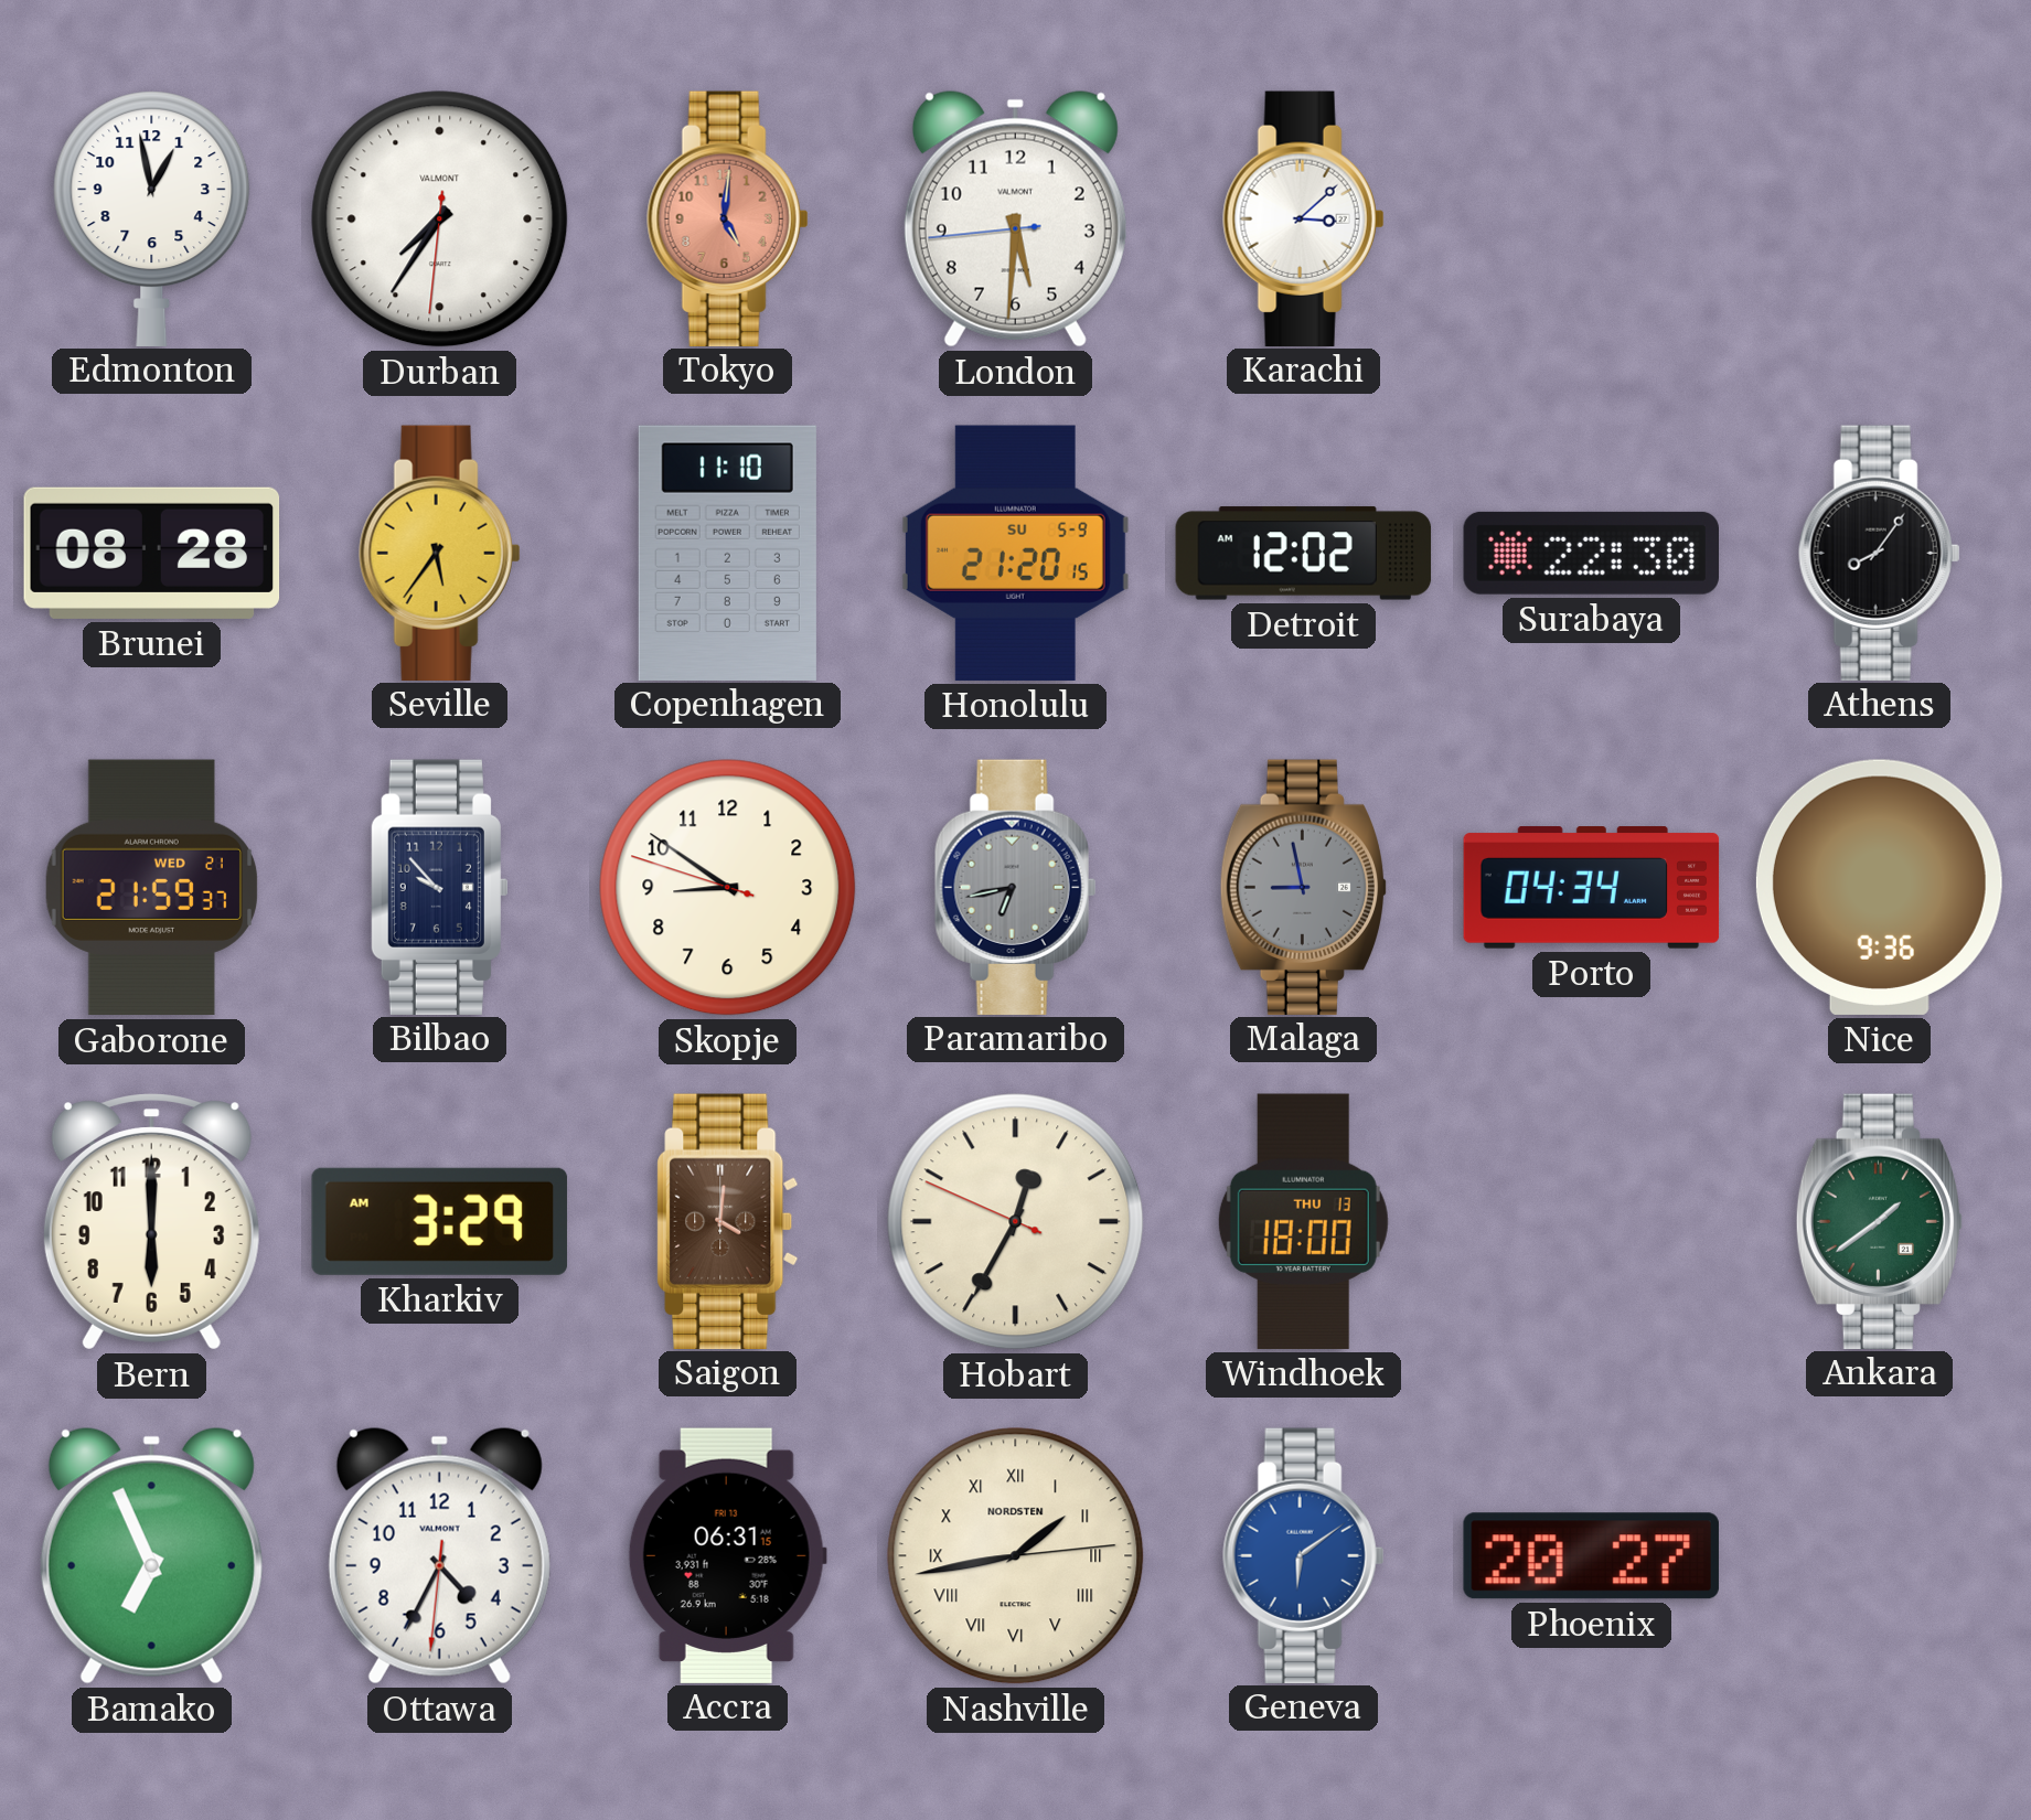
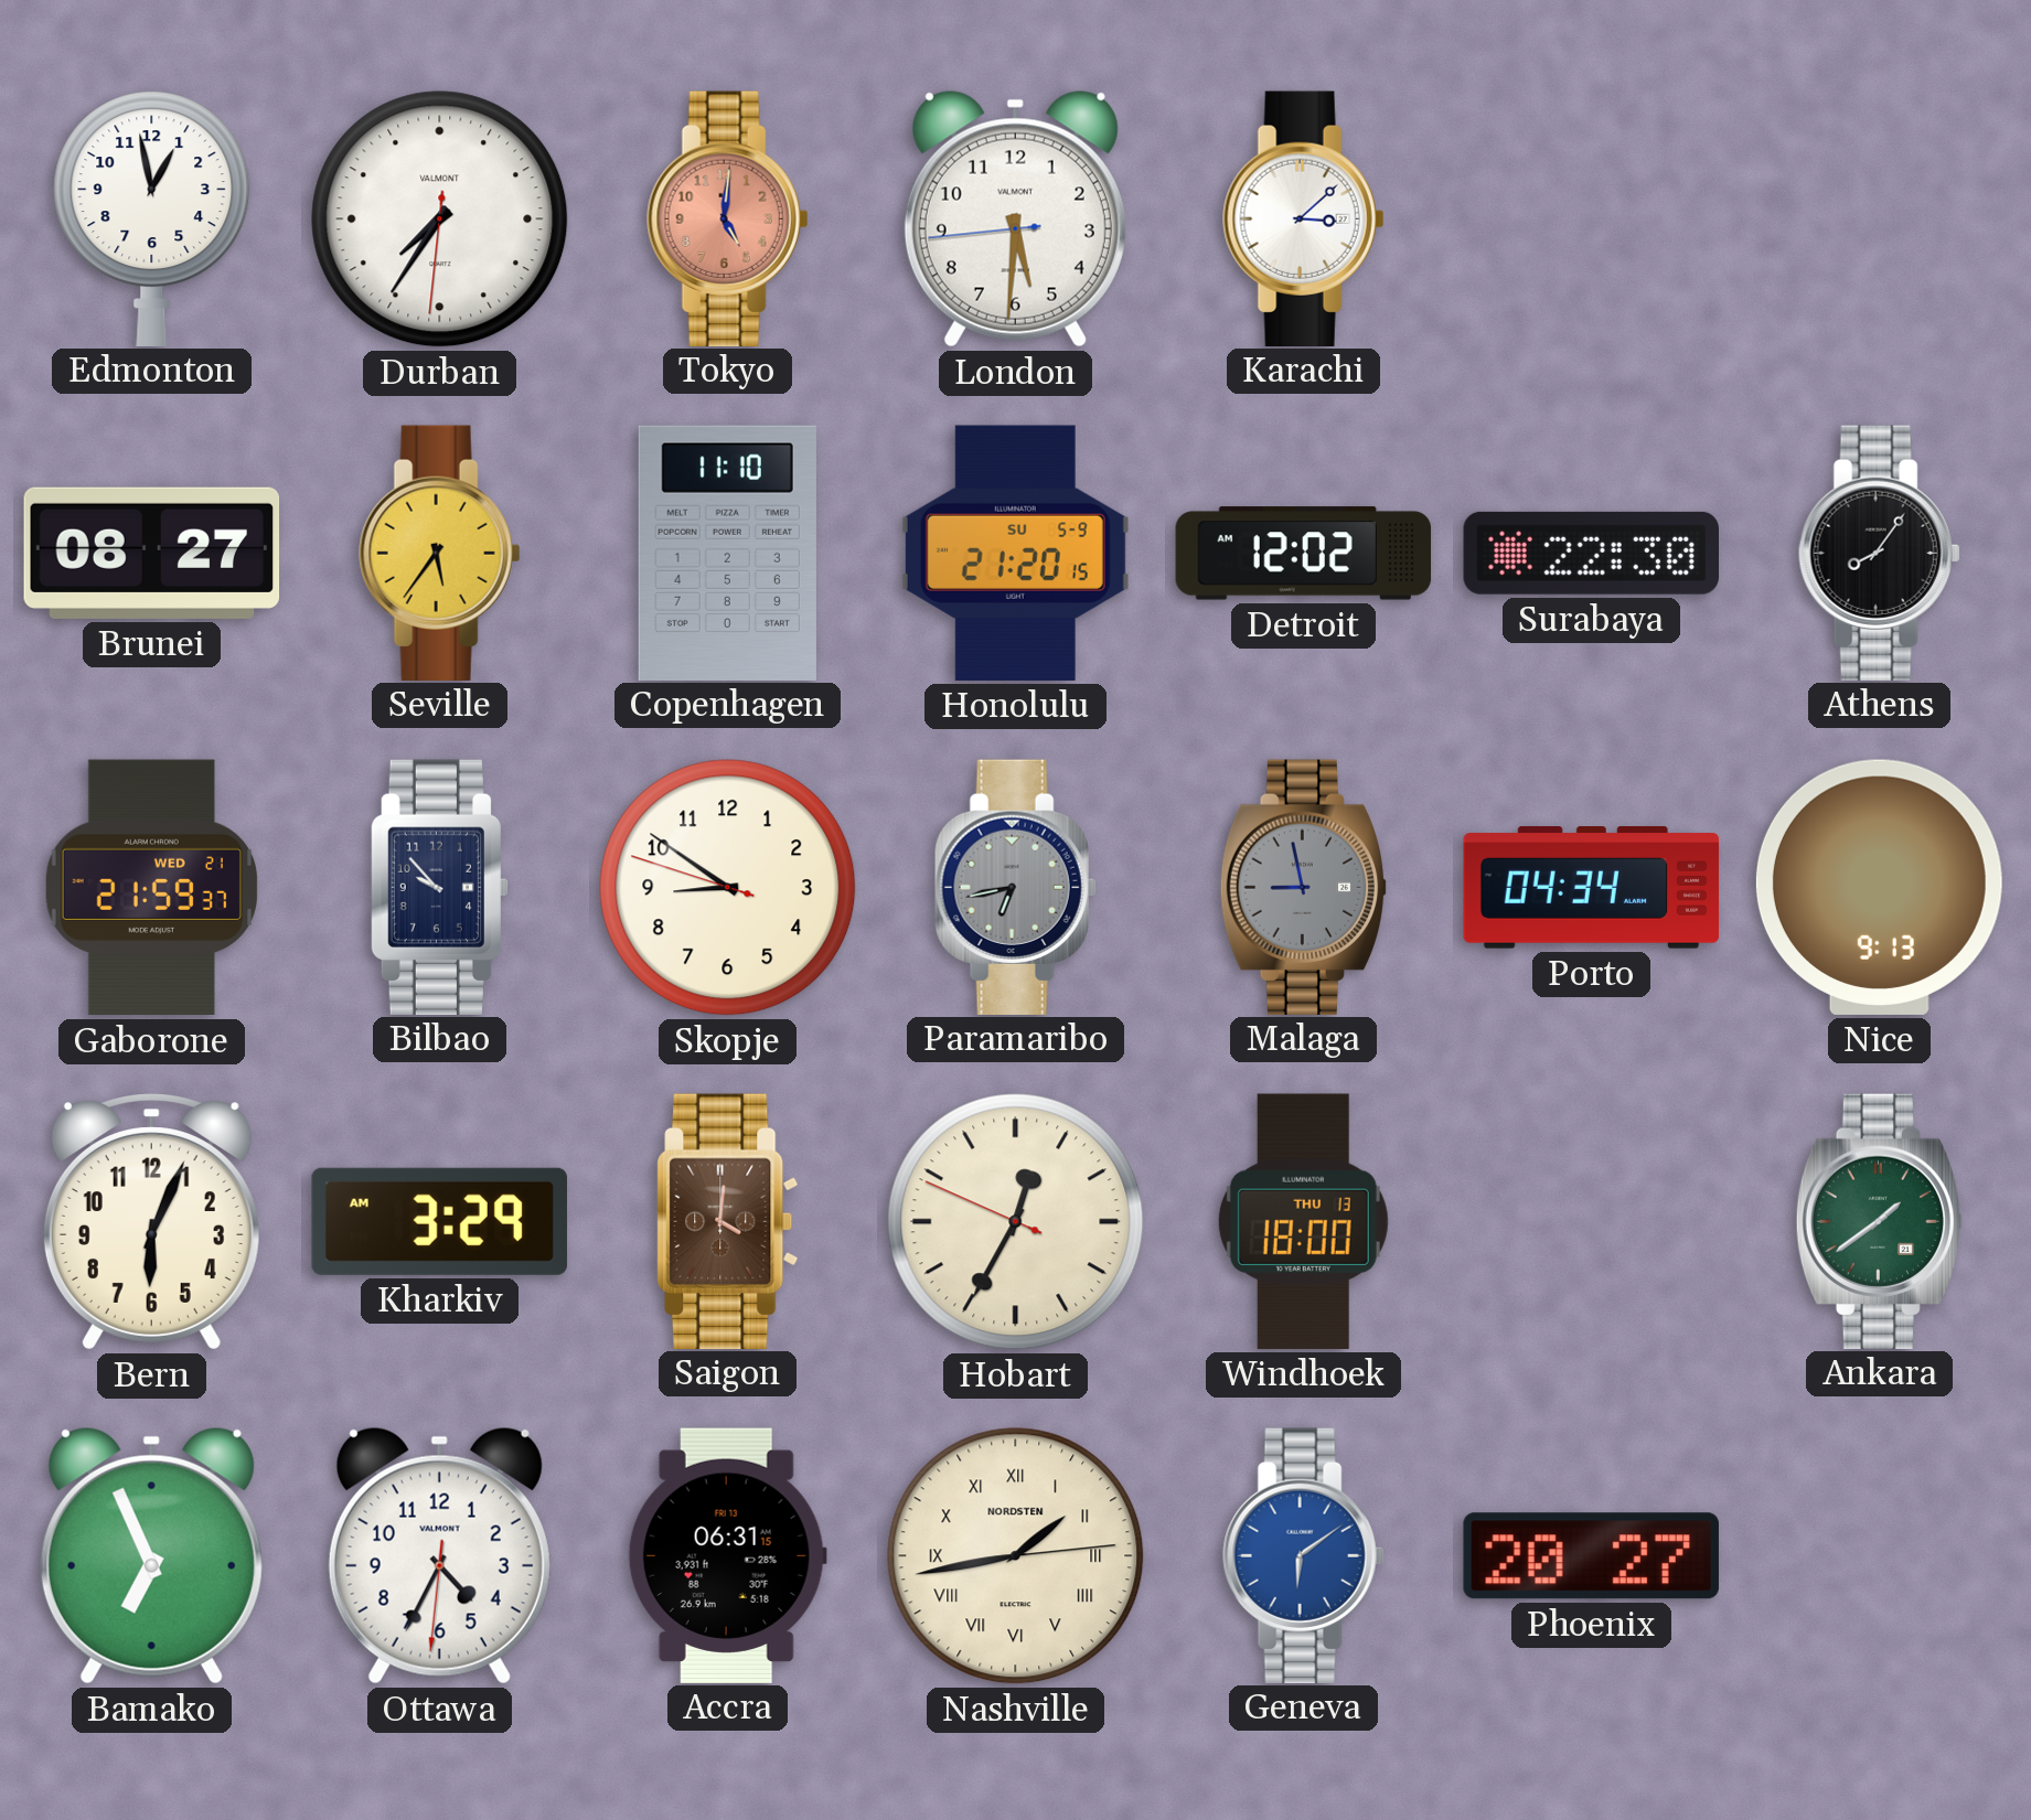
Brunei: 08:28 -> 08:27 (152, 553)
Nice: 9:36 -> 9:13 (1879, 887)
Bern: 6:00 -> 6:04 (151, 1222)
